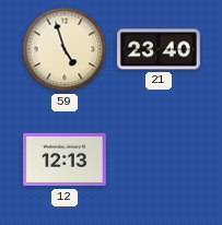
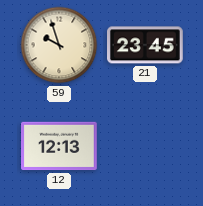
59: 4:57 -> 9:57 (59, 45)
21: 23:40 -> 23:45 (146, 45)
